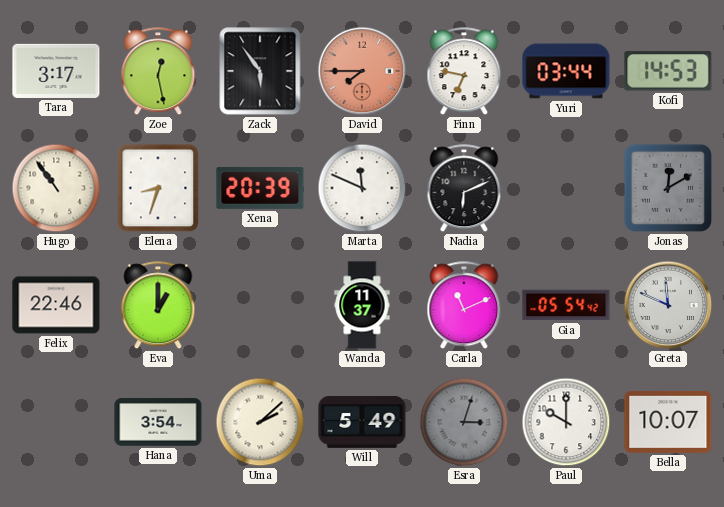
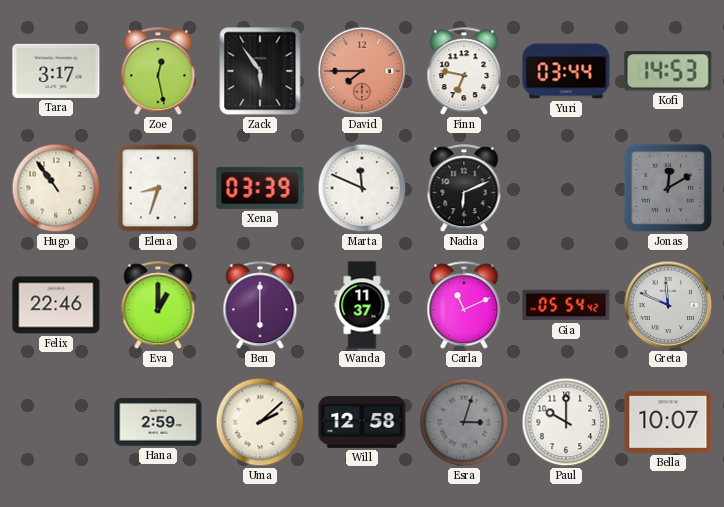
Xena: 20:39 -> 03:39 (260, 188)
Ben: none -> 6:00 (260, 306)
Hana: 3:54 -> 2:59 (158, 422)
Will: 5:49 -> 12:58 (362, 423)
